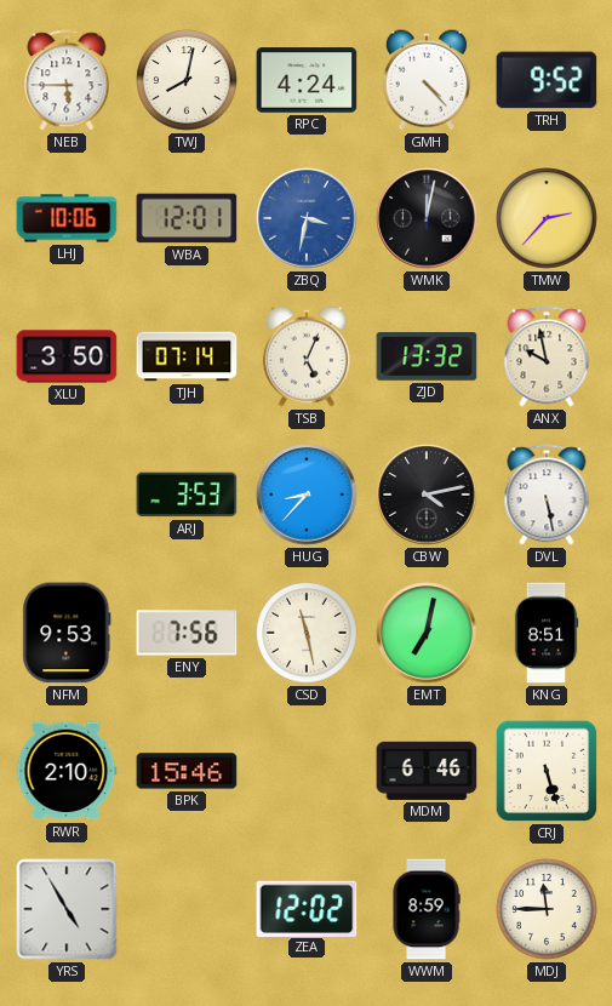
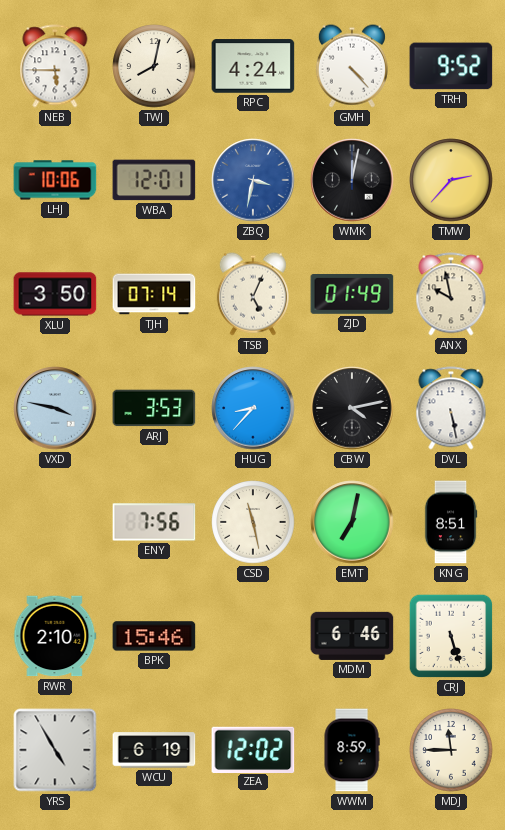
ZJD: 13:32 -> 01:49 (352, 295)
VXD: none -> 3:47 (55, 408)
NFM: 9:53 -> none (67, 633)
WCU: none -> 6:19 (154, 750)
